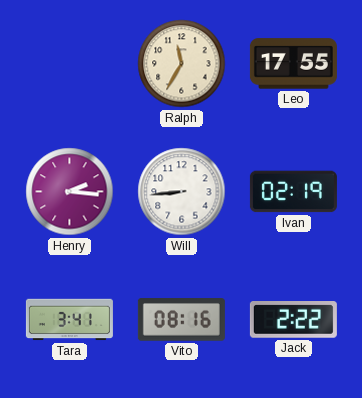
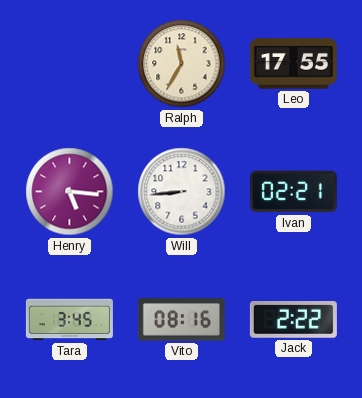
Henry: 2:16 -> 5:16 (70, 192)
Ivan: 02:19 -> 02:21 (293, 192)
Tara: 3:41 -> 3:45 (69, 320)
